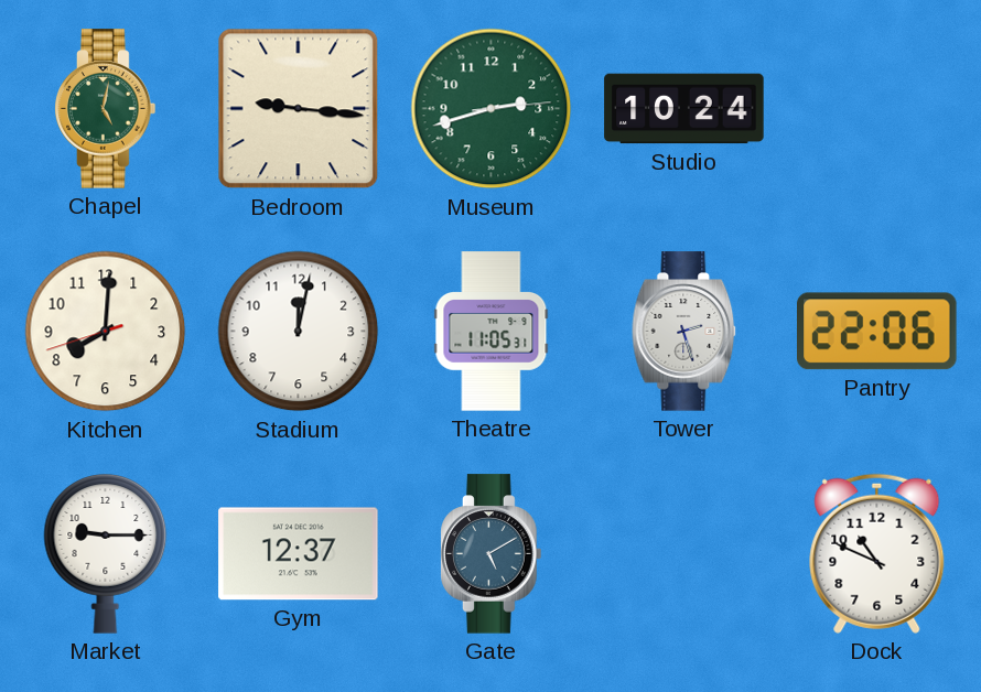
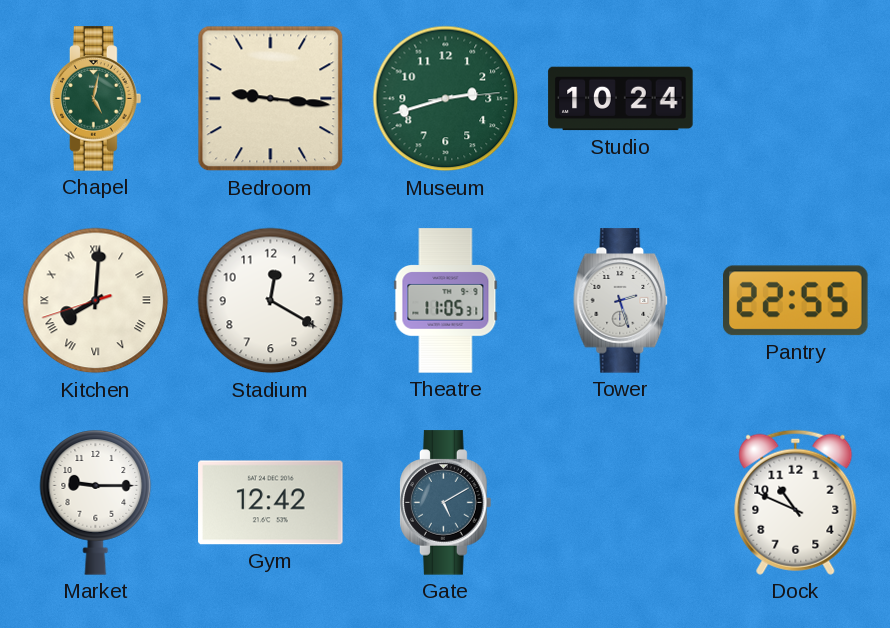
Kitchen numerals: Arabic -> Roman (96, 301)
Stadium: 12:02 -> 12:20 (271, 301)
Pantry: 22:06 -> 22:55 (796, 301)
Gym: 12:37 -> 12:42 (271, 503)
